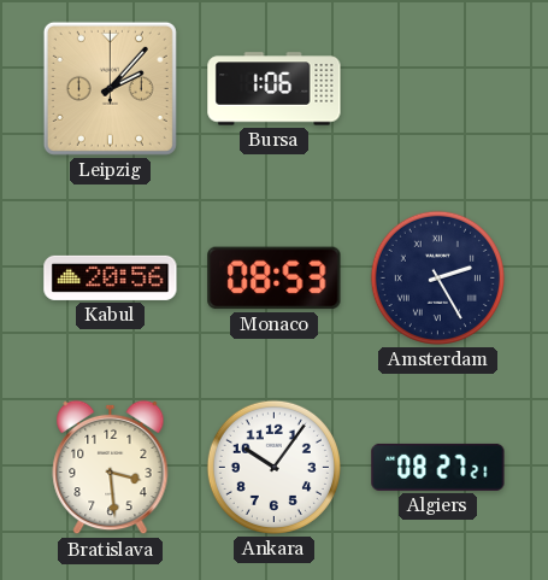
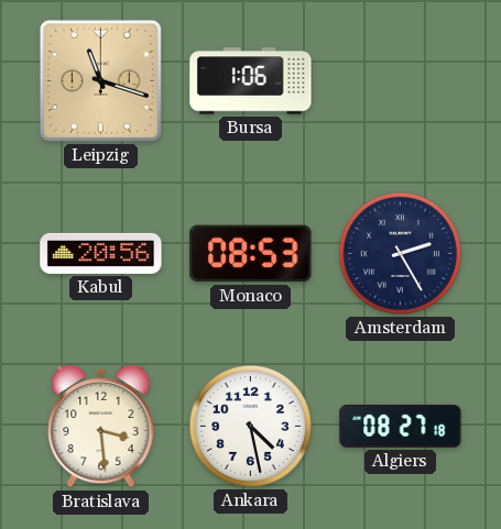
Leipzig: 2:07 -> 11:18 (100, 80)
Ankara: 10:06 -> 4:28 (250, 426)
Algiers: 08:27:21 -> 08:27:18 (401, 426)
